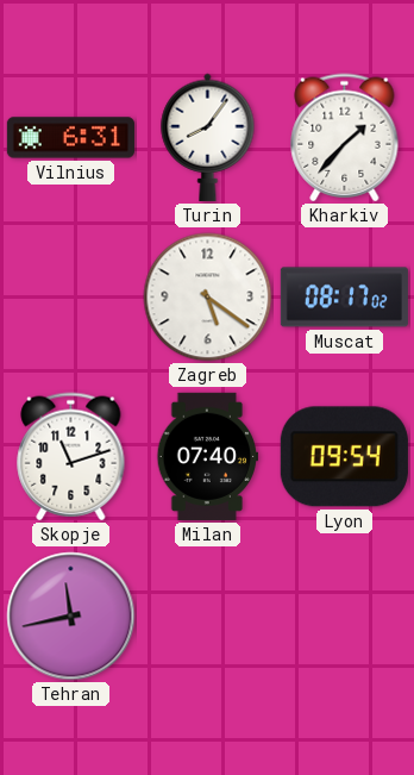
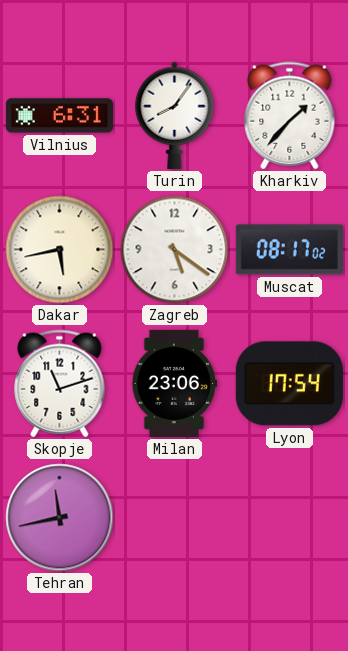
Dakar: none -> 5:43 (60, 250)
Milan: 07:40 -> 23:06 (175, 383)
Lyon: 09:54 -> 17:54 (289, 384)
